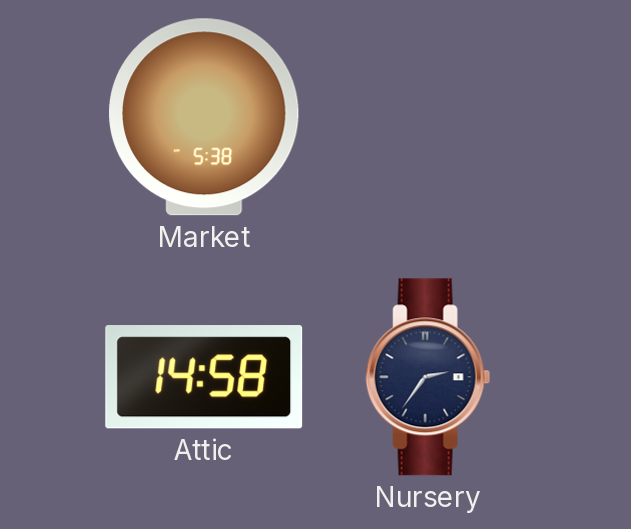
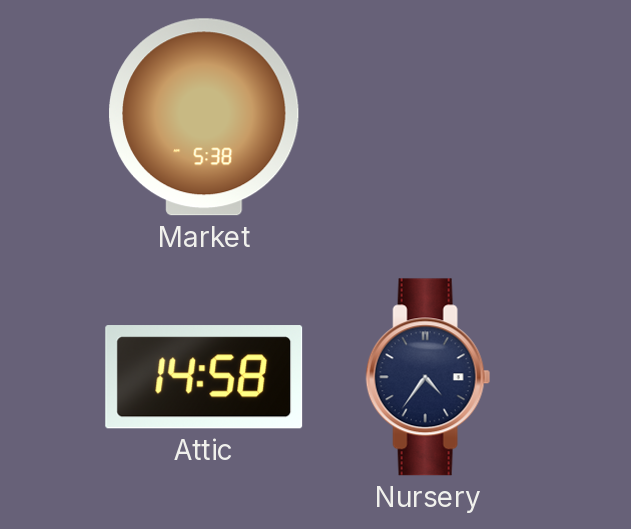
Nursery: 2:36 -> 4:36 (428, 377)
